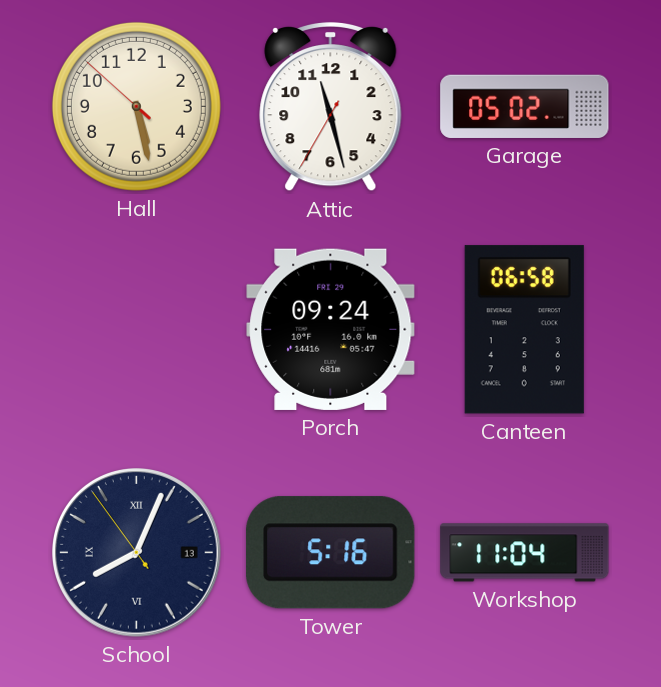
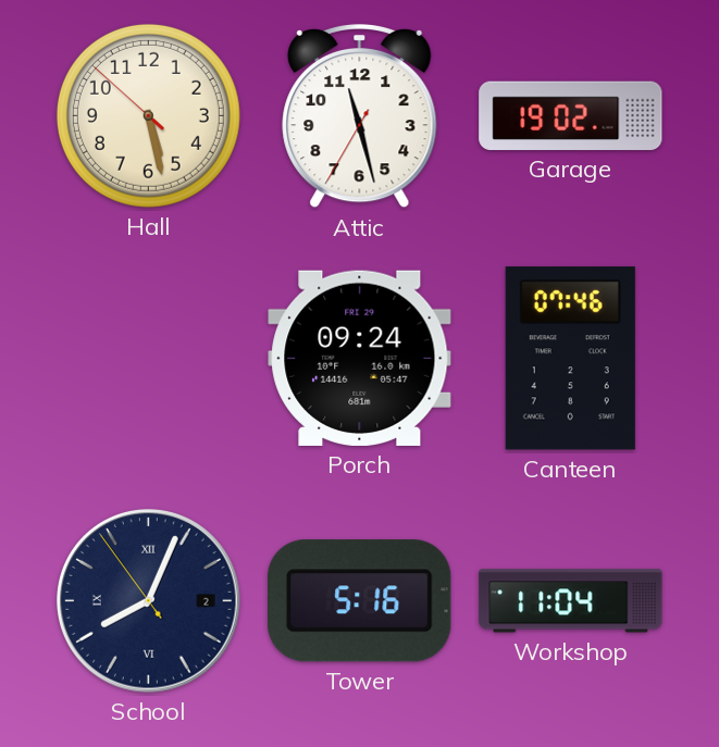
Garage: 05:02 -> 19:02 (571, 115)
Canteen: 06:58 -> 07:46 (570, 359)
School date: 13 -> 2 (149, 601)
